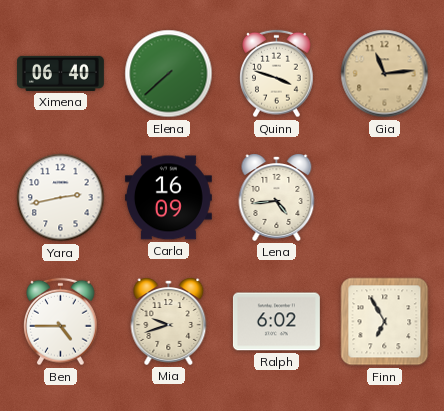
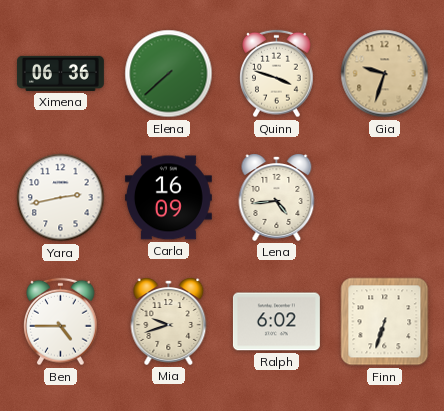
Ximena: 06:40 -> 06:36 (60, 73)
Gia: 11:14 -> 9:33 (385, 74)
Finn: 6:55 -> 6:33 (385, 322)
